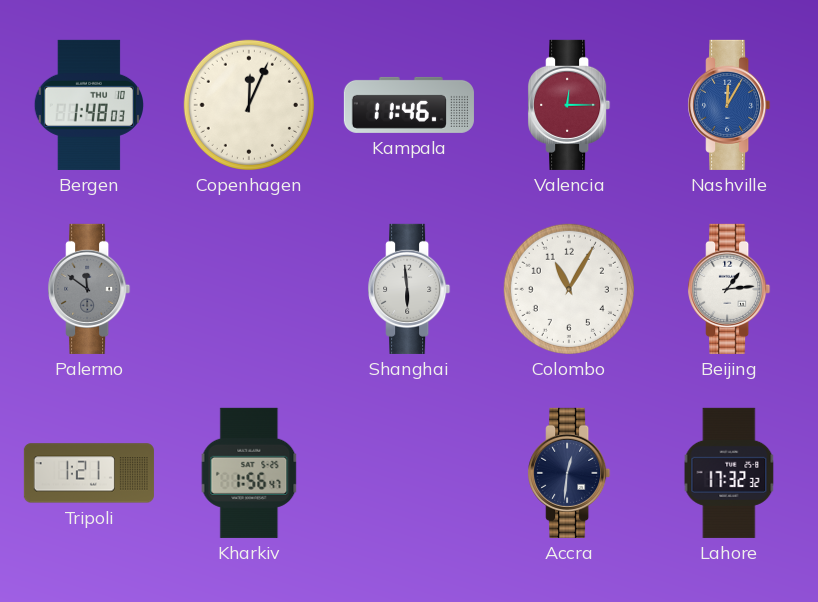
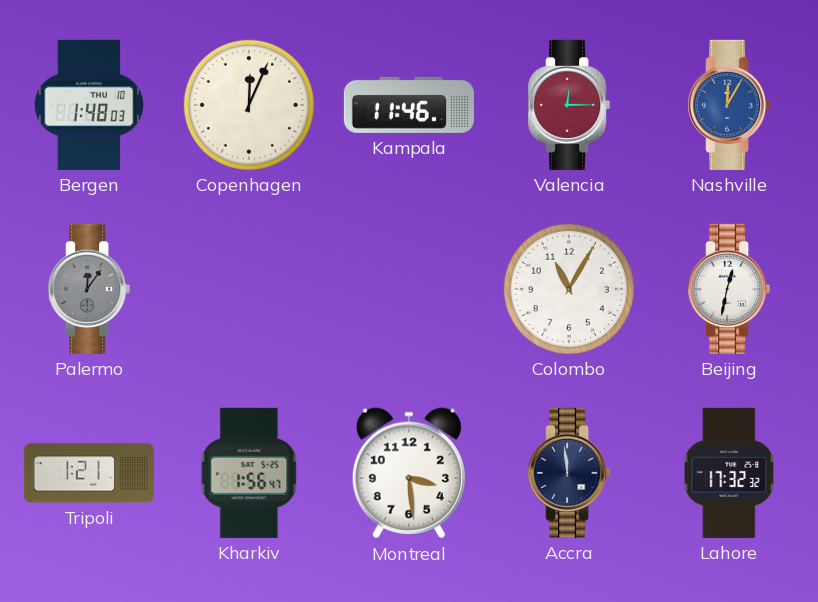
Palermo: 11:51 -> 12:06 (89, 289)
Shanghai: 5:59 -> none (409, 289)
Beijing: 1:14 -> 12:32 (729, 289)
Montreal: none -> 3:29 (409, 473)
Accra: 12:31 -> 11:59 (569, 473)
